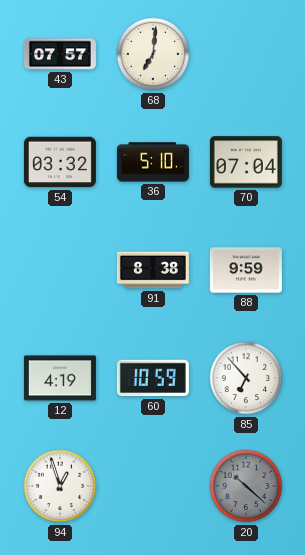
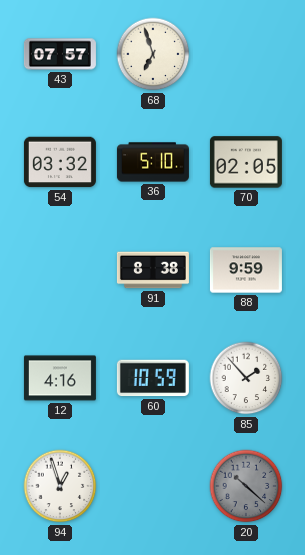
68: 7:01 -> 6:57 (153, 54)
70: 07:04 -> 02:05 (246, 162)
12: 4:19 -> 4:16 (60, 378)
85: 6:53 -> 1:53 (246, 378)
